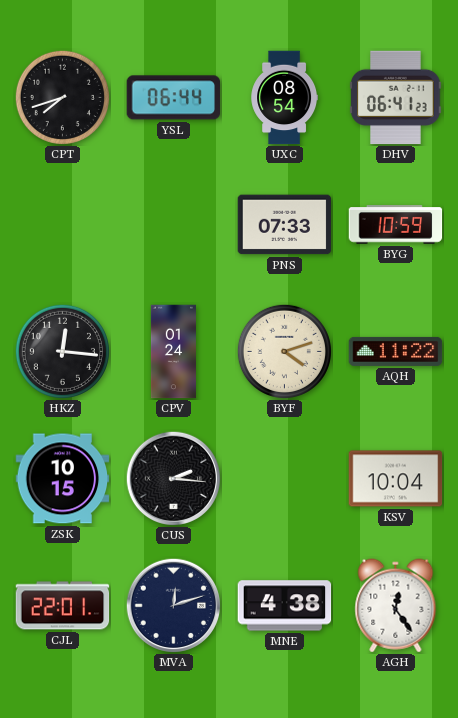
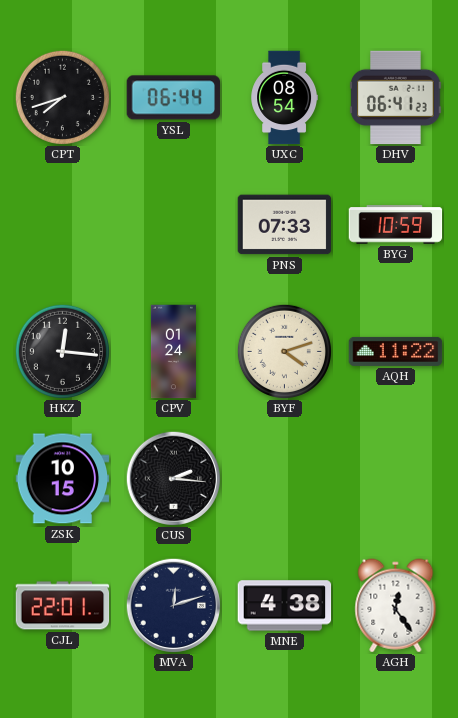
KSV: 10:04 -> none (396, 479)
